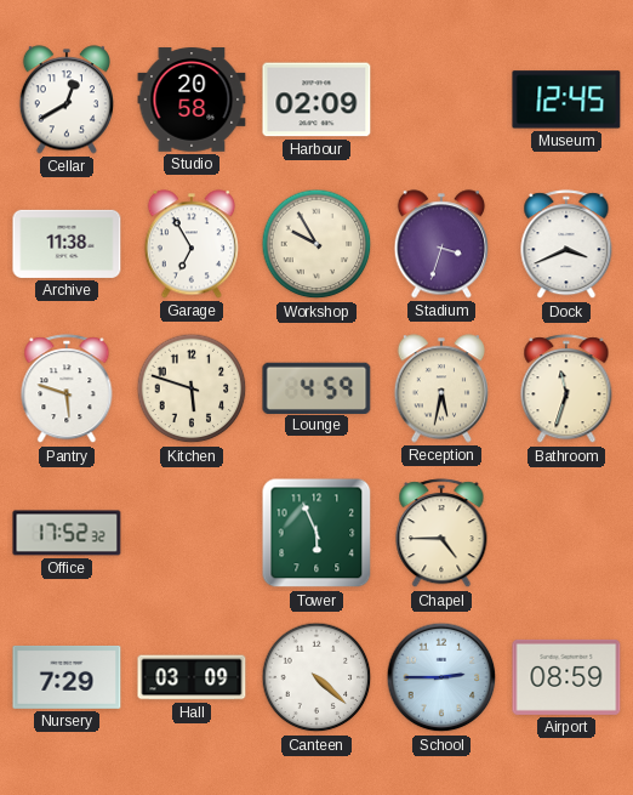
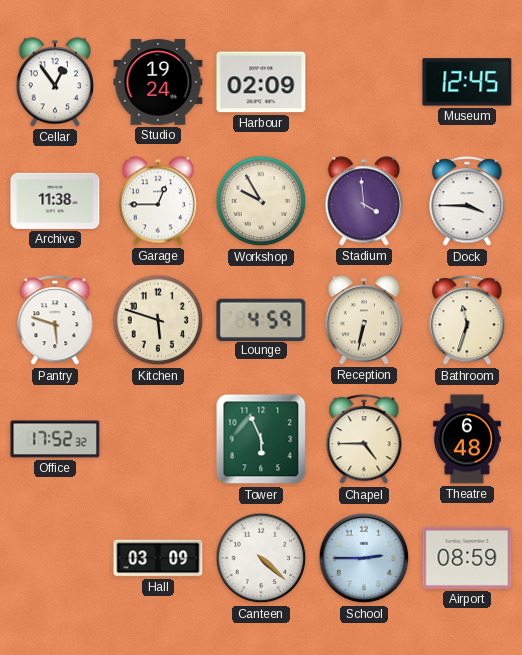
Cellar: 12:40 -> 12:54 (54, 82)
Studio: 20:58 -> 19:24 (158, 82)
Garage: 6:55 -> 12:45 (157, 201)
Stadium: 3:33 -> 3:59 (363, 201)
Dock: 3:41 -> 3:45 (467, 202)
Reception: 5:32 -> 6:32 (363, 320)
Theatre: none -> 6:48 (467, 439)
Nursery: 7:29 -> none (67, 677)
